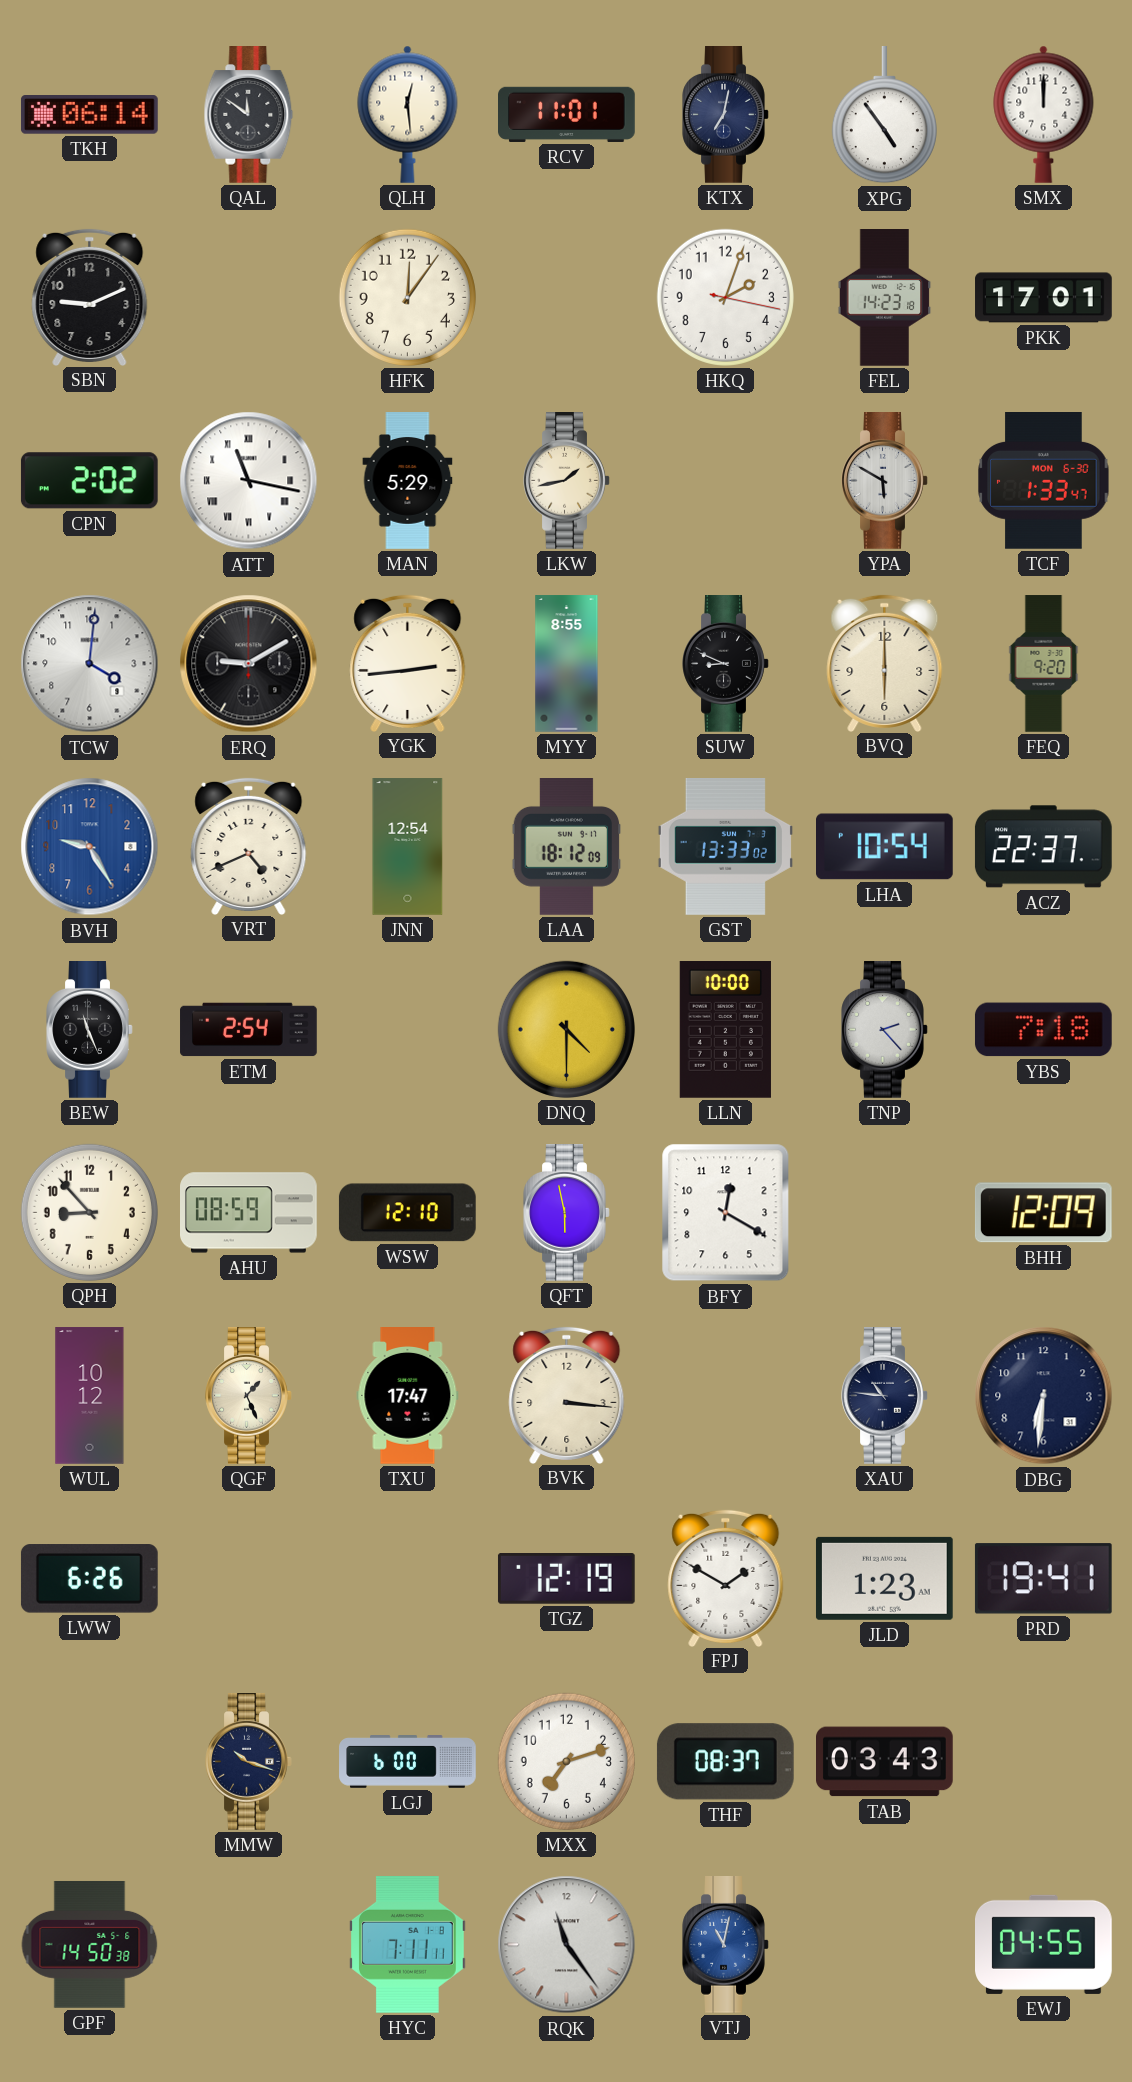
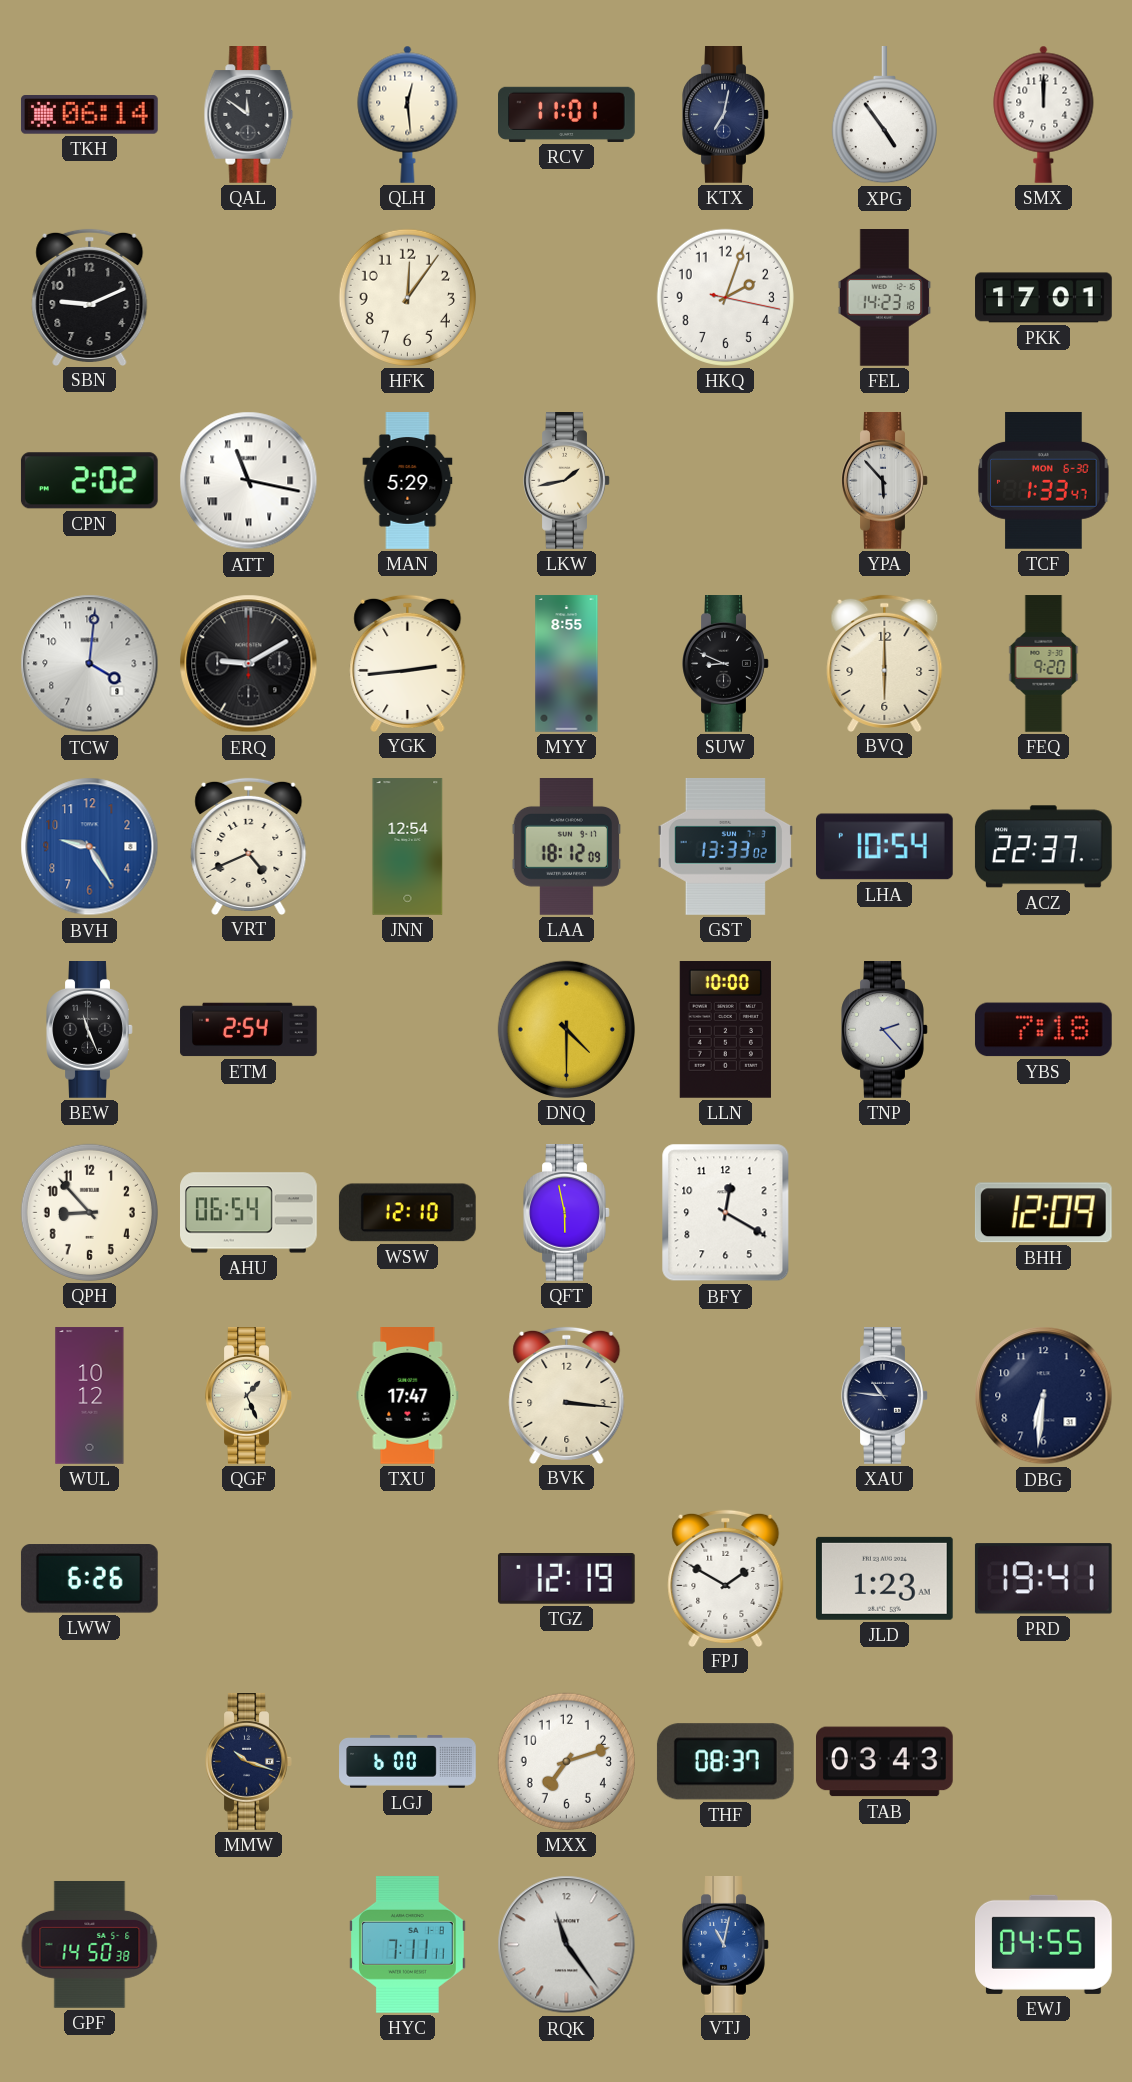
YPA: 5:50 -> 5:53 (885, 481)
AHU: 08:59 -> 06:54 (249, 1213)
